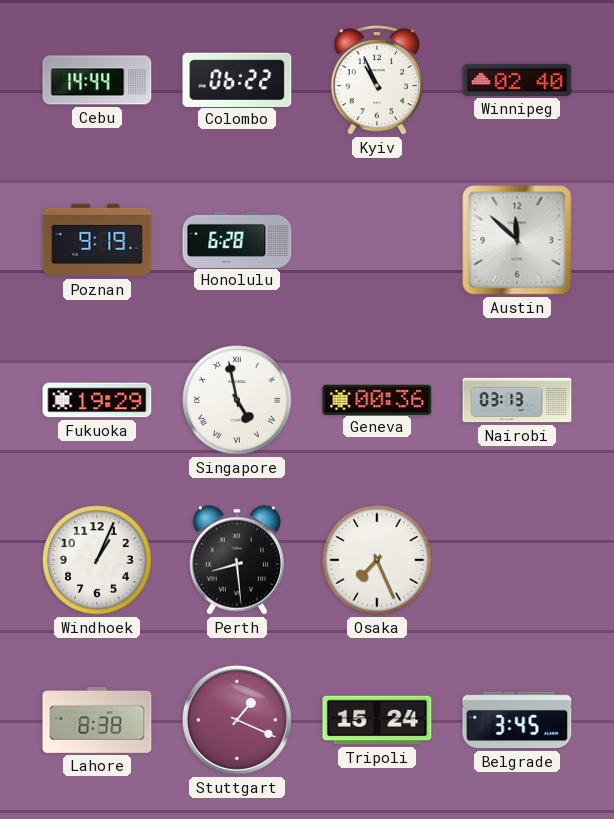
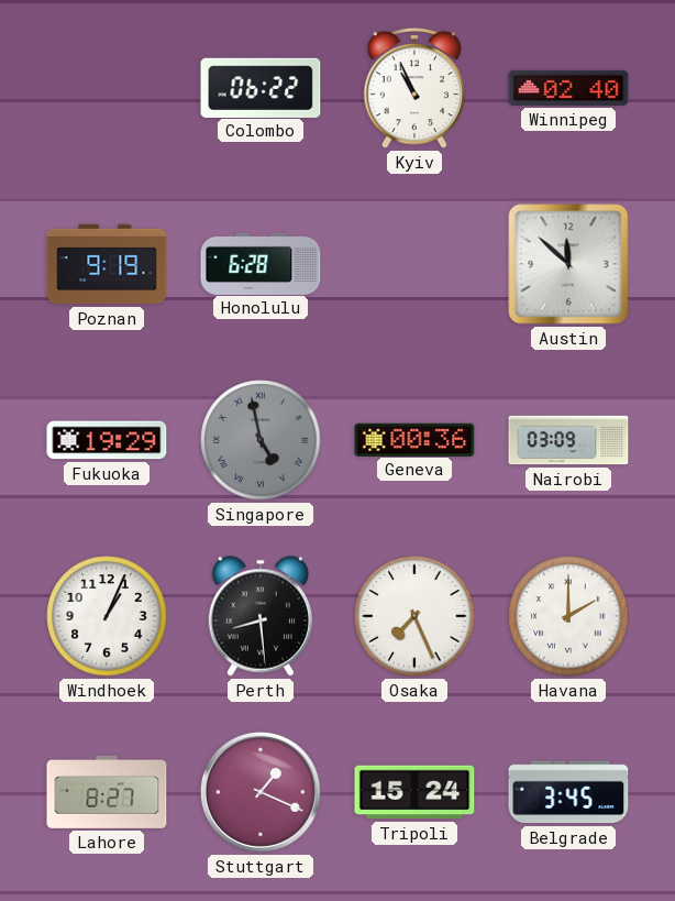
Cebu: 14:44 -> none (97, 80)
Singapore dial: white -> grey (261, 440)
Nairobi: 03:13 -> 03:09 (568, 440)
Havana: none -> 2:00 (568, 616)
Lahore: 8:38 -> 8:27 (107, 792)
